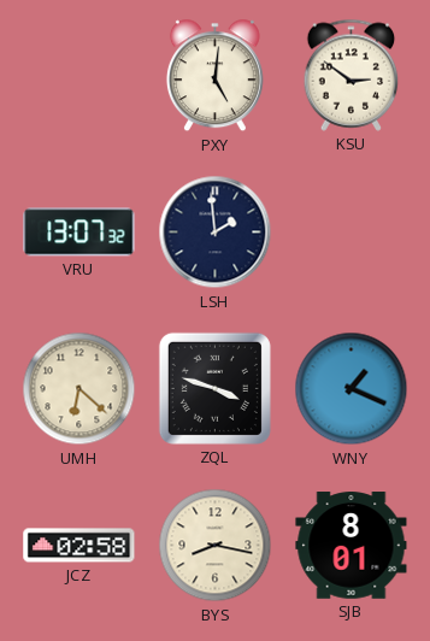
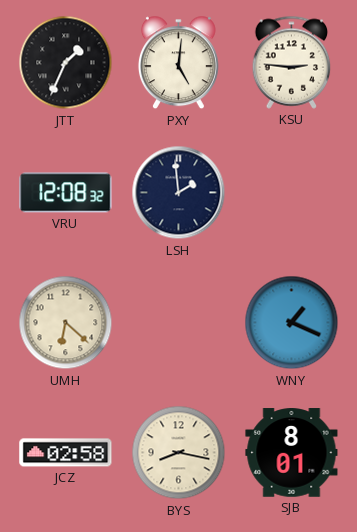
JTT: none -> 1:34 (66, 63)
KSU: 2:51 -> 2:46 (292, 62)
VRU: 13:07 -> 12:08 (66, 193)
ZQL: 3:48 -> none (214, 388)
